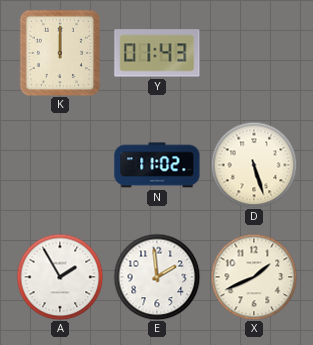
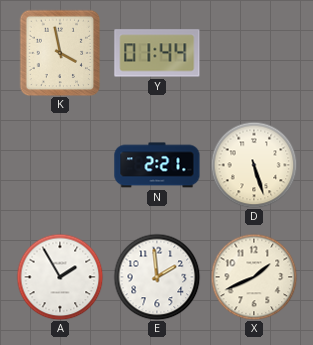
K: 12:00 -> 3:58 (60, 53)
Y: 01:43 -> 01:44 (157, 53)
N: 11:02 -> 2:21 (157, 165)
